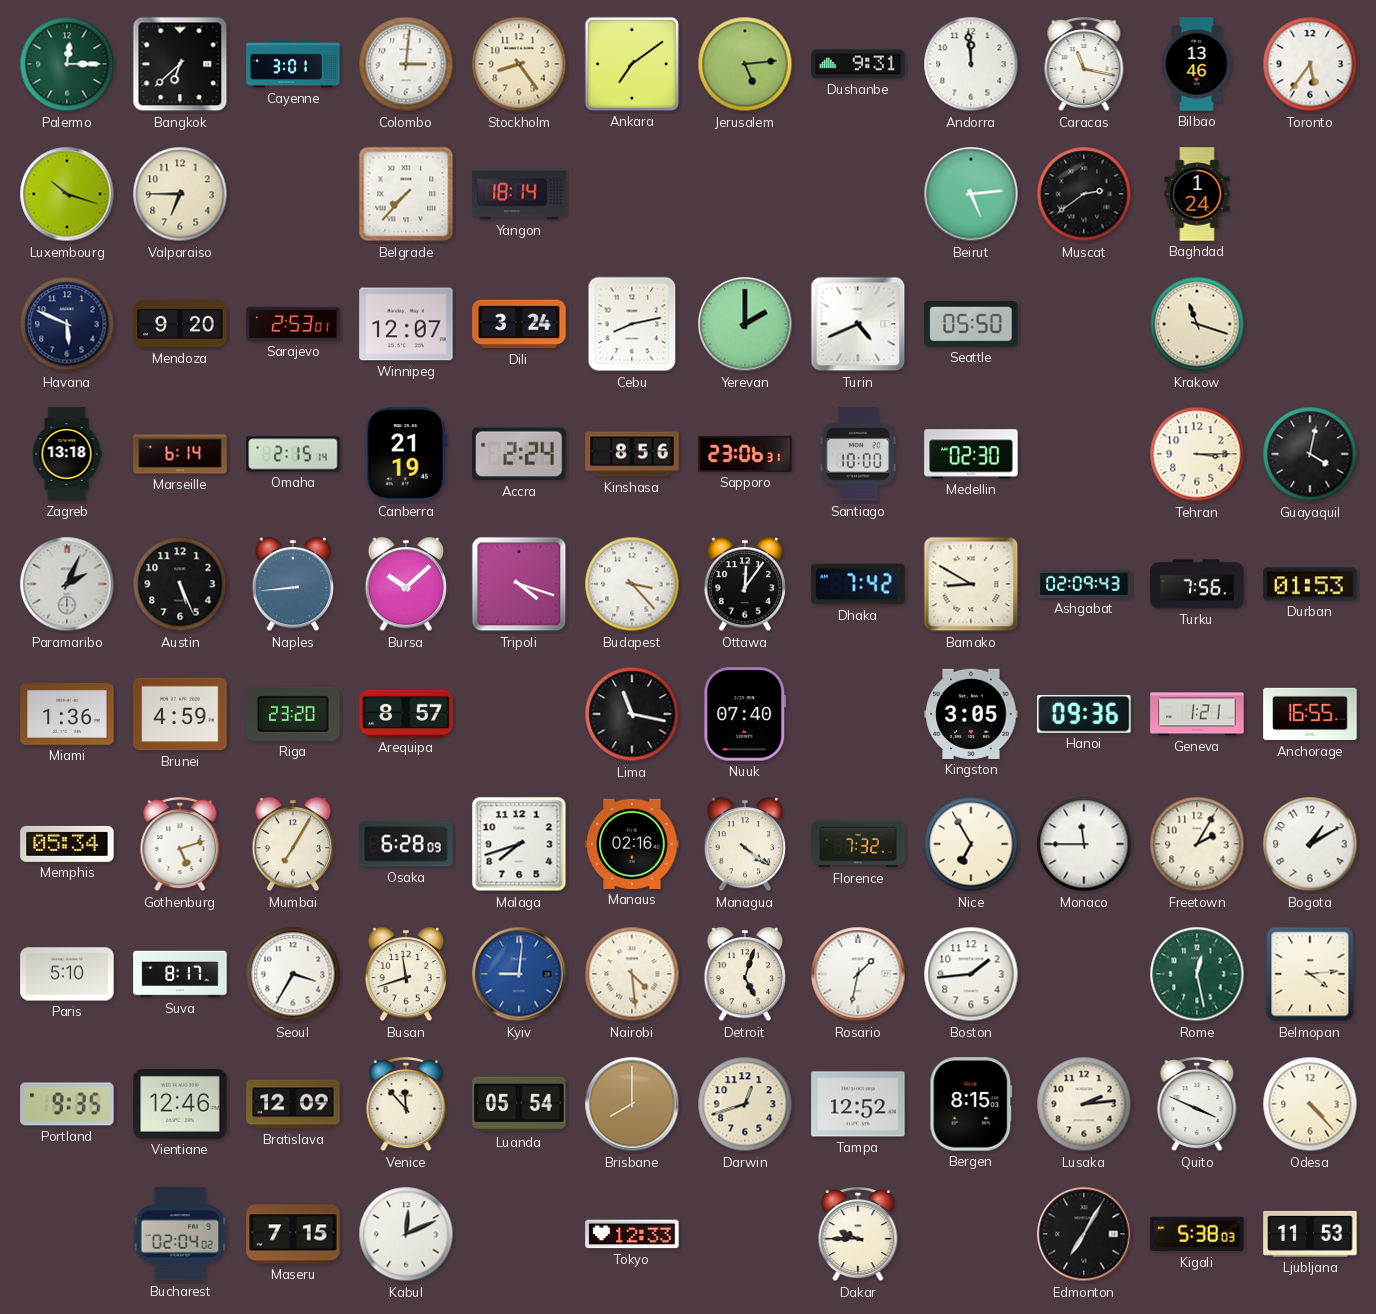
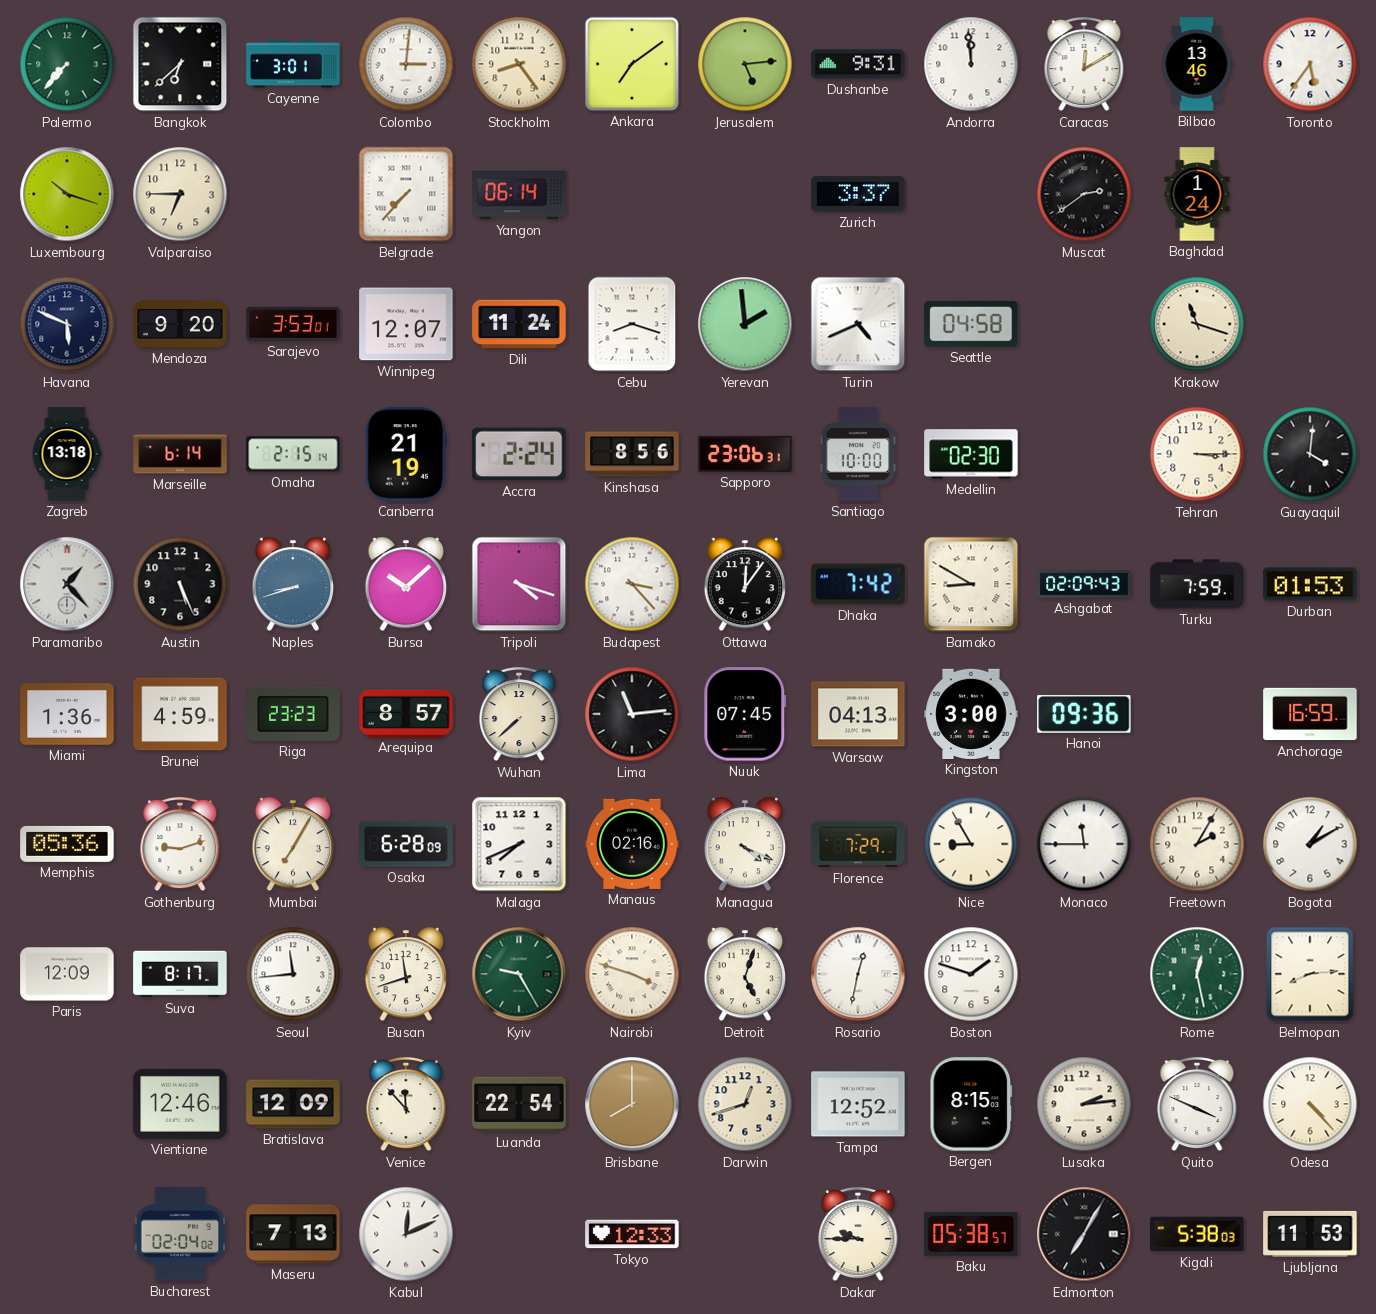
Palermo: 12:15 -> 7:37 (67, 64)
Caracas: 11:17 -> 12:10 (1084, 65)
Yangon: 18:14 -> 06:14 (519, 194)
Zurich: none -> 3:37 (858, 194)
Beirut: 5:14 -> none (971, 194)
Sarajevo: 2:53 -> 3:53 (293, 324)
Dili: 3:24 -> 11:24 (519, 324)
Cebu: 8:13 -> 8:18 (632, 324)
Yerevan: 2:00 -> 1:59 (745, 324)
Seattle: 05:50 -> 04:58 (971, 324)
Guayaquil: 4:02 -> 4:01 (1310, 454)
Paramaribo: 2:04 -> 1:23 (67, 584)
Naples: 8:44 -> 8:42 (293, 585)
Turku: 7:56 -> 7:59 (1197, 584)
Riga: 23:20 -> 23:23 (293, 714)
Wuhan: none -> 7:38 (519, 715)
Lima: 11:17 -> 11:14 (632, 714)
Nuuk: 07:40 -> 07:45 (745, 714)
Warsaw: none -> 04:13 (858, 714)
Kingston: 3:05 -> 3:00 (971, 714)
Geneva: 1:21 -> none (1197, 714)
Anchorage: 16:55 -> 16:59 (1310, 714)
Memphis: 05:34 -> 05:36 (67, 844)
Gothenburg: 5:12 -> 9:12 (180, 845)
Malaga: 7:42 -> 7:41 (519, 844)
Managua: 4:21 -> 4:19 (745, 845)
Florence: 7:32 -> 7:29 (858, 844)
Nice: 6:55 -> 8:55 (971, 844)
Paris: 5:10 -> 12:09 (67, 974)
Seoul: 3:35 -> 11:44 (293, 974)
Kyiv: 9:01 -> 9:25 (519, 974)
Kyiv dial: blue -> green (519, 974)
Nairobi: 4:29 -> 3:48 (632, 974)
Rosario: 1:32 -> 12:32 (858, 974)
Boston: 1:44 -> 1:48 (971, 974)
Belmopan: 4:14 -> 8:14 (1310, 974)
Portland: 9:35 -> none (67, 1104)
Luanda: 05:54 -> 22:54 (519, 1104)
Maseru: 7:15 -> 7:13 (293, 1234)
Baku: none -> 05:38 (971, 1234)
